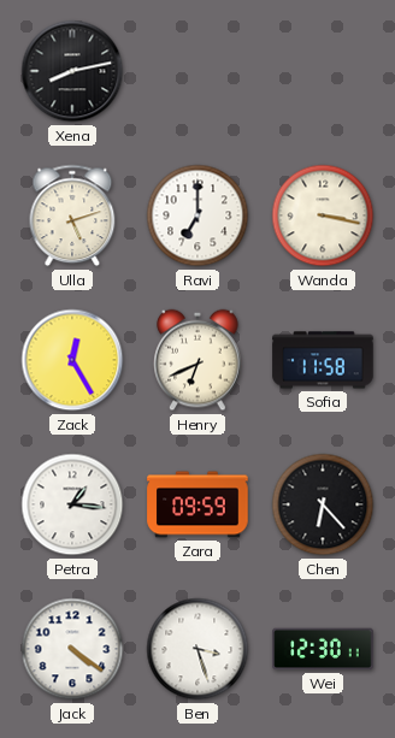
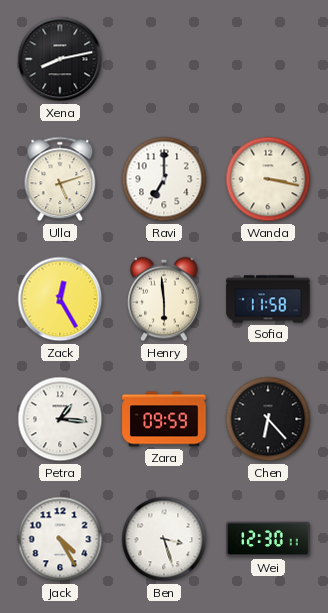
Henry: 6:41 -> 5:59 (164, 299)
Jack: 4:21 -> 4:25 (60, 539)
